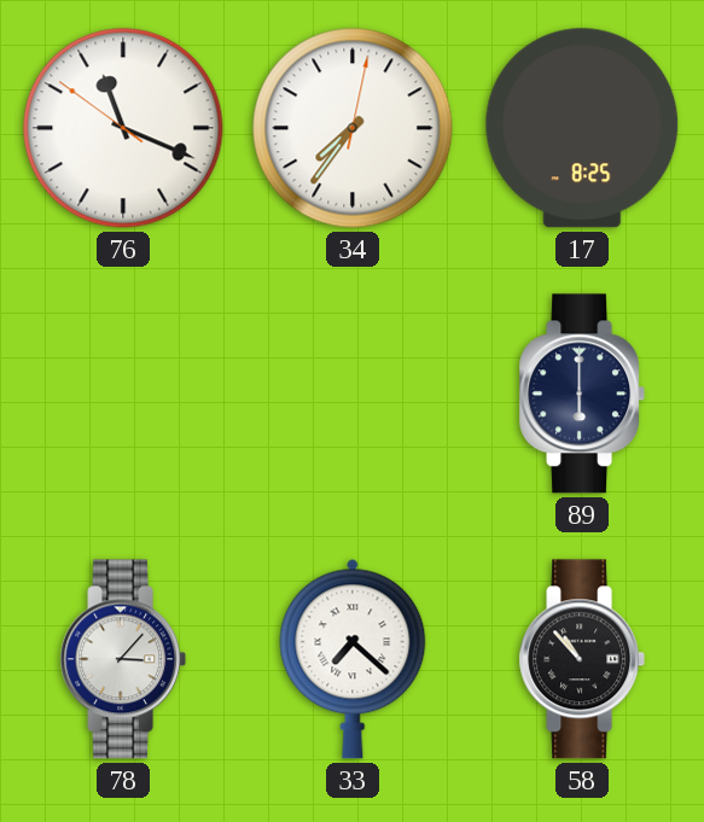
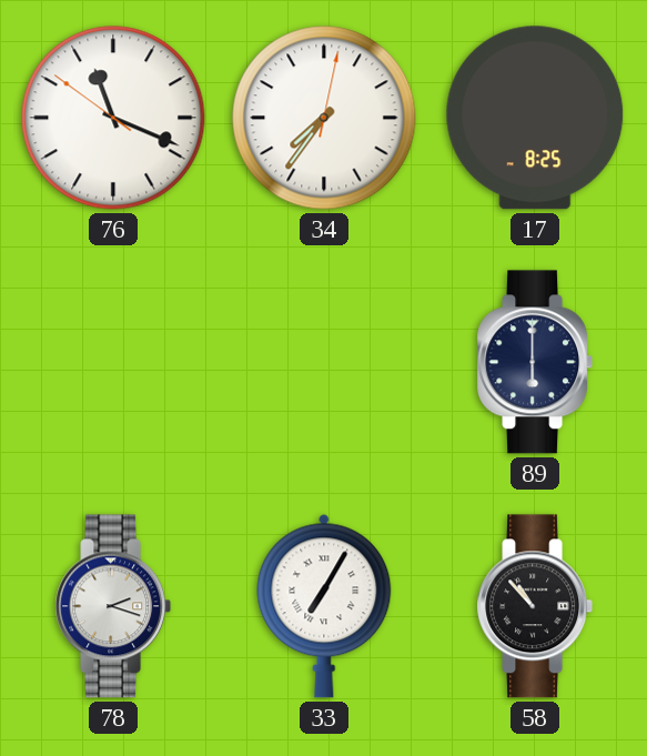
78: 3:07 -> 2:18 (113, 606)
33: 7:22 -> 7:05 (324, 606)
